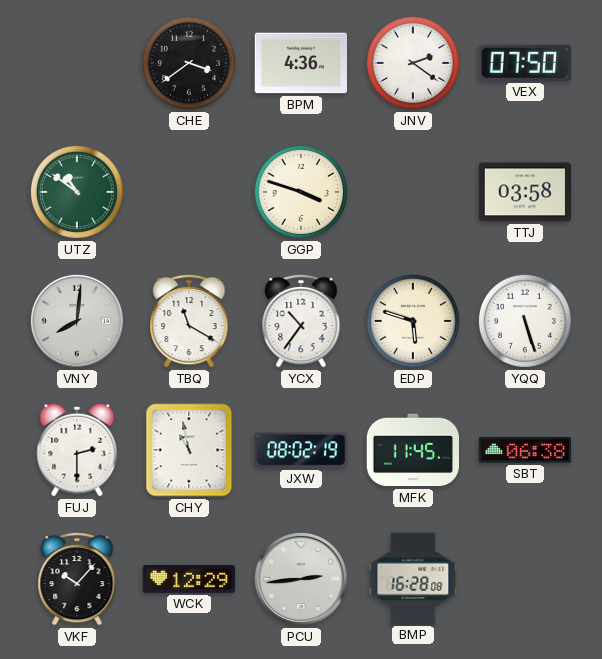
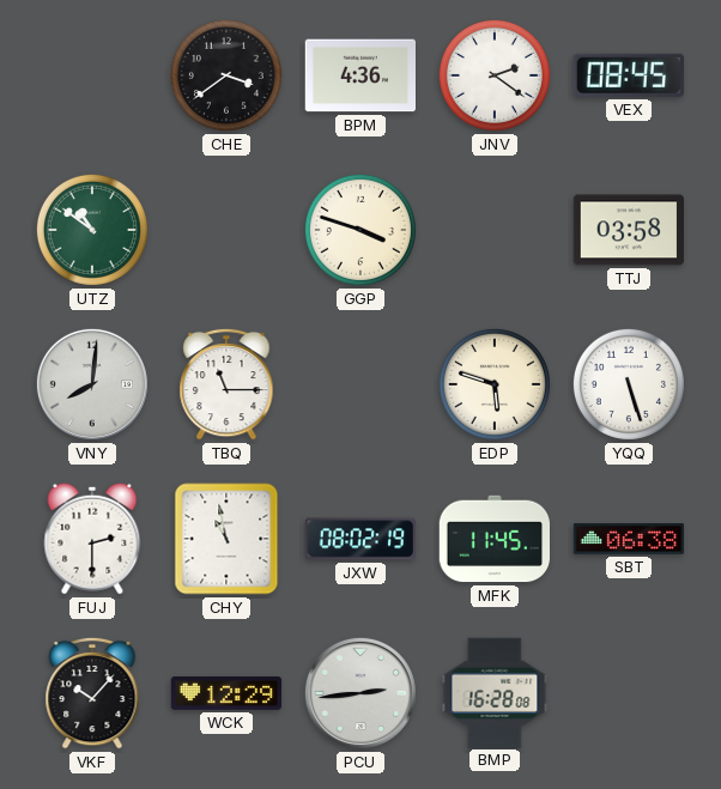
VEX: 07:50 -> 08:45 (629, 75)
TBQ: 11:20 -> 11:15 (226, 384)
YCX: 10:36 -> none (301, 321)
